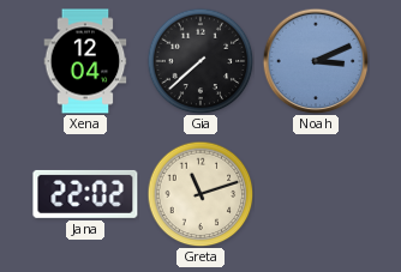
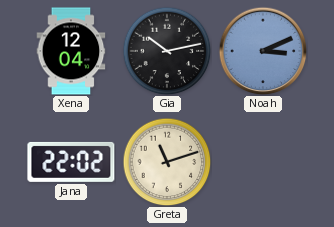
Gia: 7:38 -> 10:13 (167, 51)
